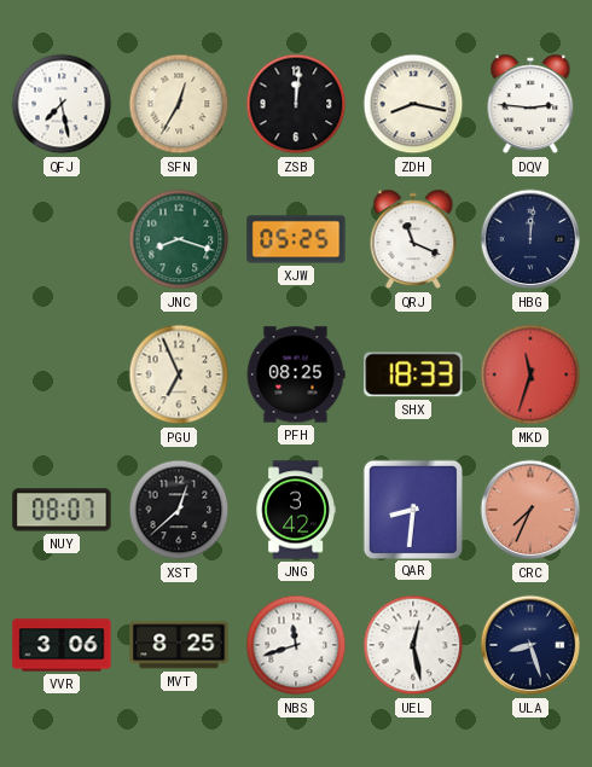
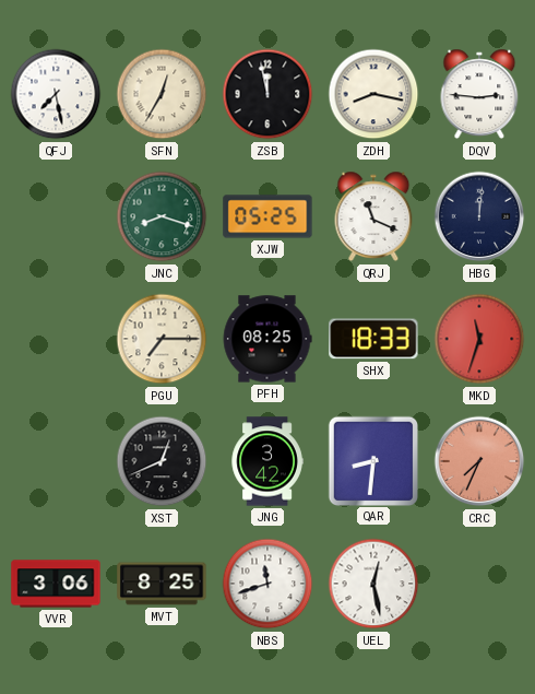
ZSB: 12:01 -> 11:58 (267, 94)
PGU: 6:56 -> 7:15 (162, 339)
NUY: 08:07 -> none (62, 510)
XST: 12:38 -> 12:41 (162, 461)
ULA: 8:27 -> none (530, 645)
